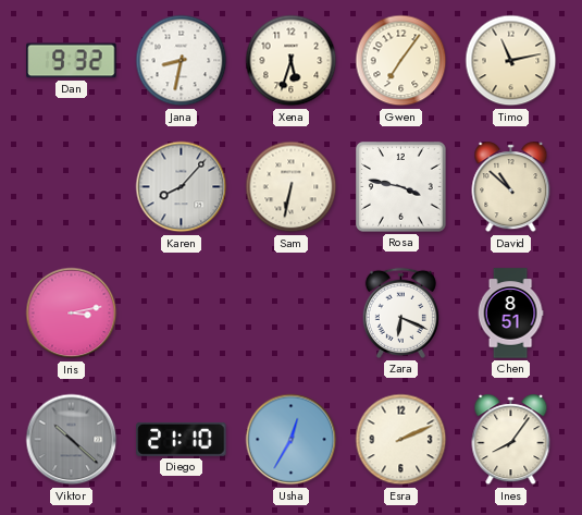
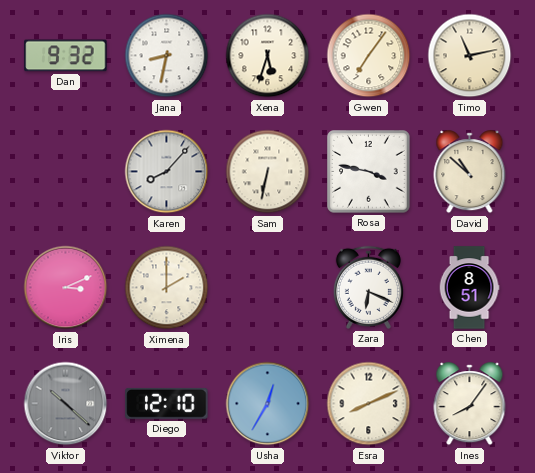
Iris: 3:13 -> 3:11 (66, 288)
Ximena: none -> 2:00 (167, 288)
Diego: 21:10 -> 12:10 (167, 403)
Esra: 2:11 -> 8:11 (369, 404)
